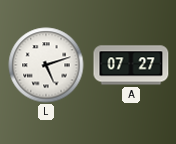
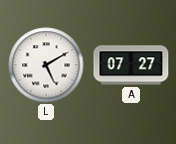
L: 5:12 -> 5:10 (46, 65)
